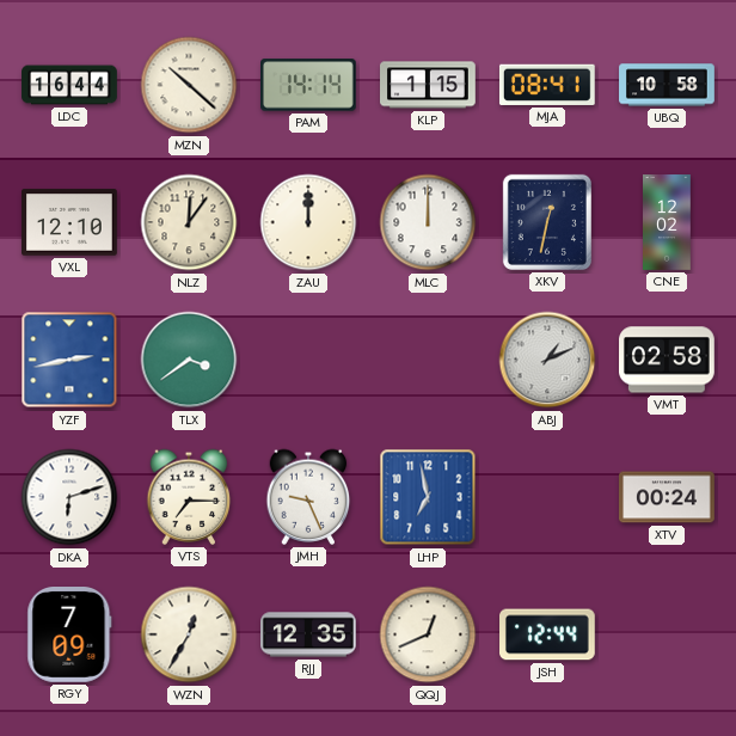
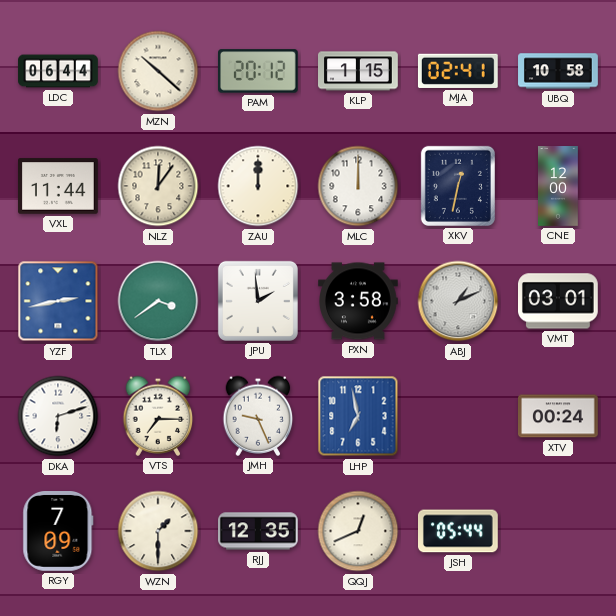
LDC: 16:44 -> 06:44 (58, 71)
PAM: 14:14 -> 20:12 (259, 71)
MJA: 08:41 -> 02:41 (458, 71)
VXL: 12:10 -> 11:44 (59, 186)
CNE: 12:02 -> 12:00 (558, 186)
JPU: none -> 1:59 (258, 301)
PXN: none -> 3:58 (359, 301)
VMT: 02:58 -> 03:01 (559, 301)
WZN: 12:35 -> 1:30 (158, 531)
JSH: 12:44 -> 05:44 (459, 531)
